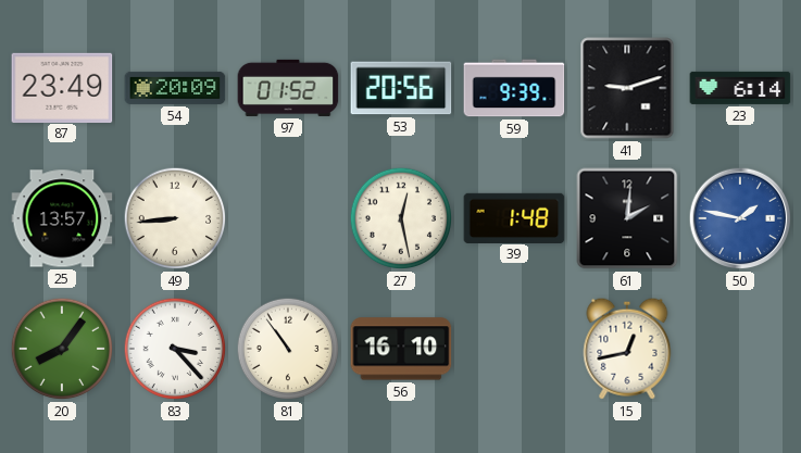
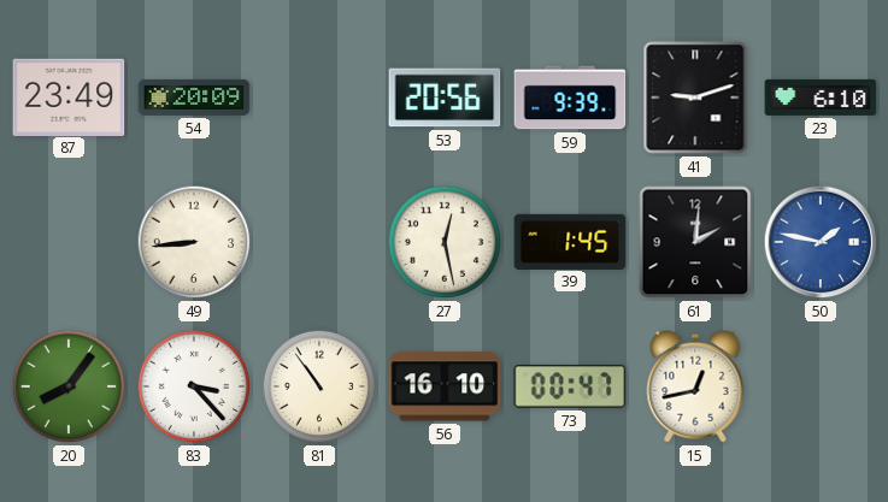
97: 01:52 -> none (288, 88)
23: 6:14 -> 6:10 (821, 98)
25: 13:57 -> none (62, 218)
39: 1:48 -> 1:45 (570, 241)
73: none -> 00:47 (570, 388)
